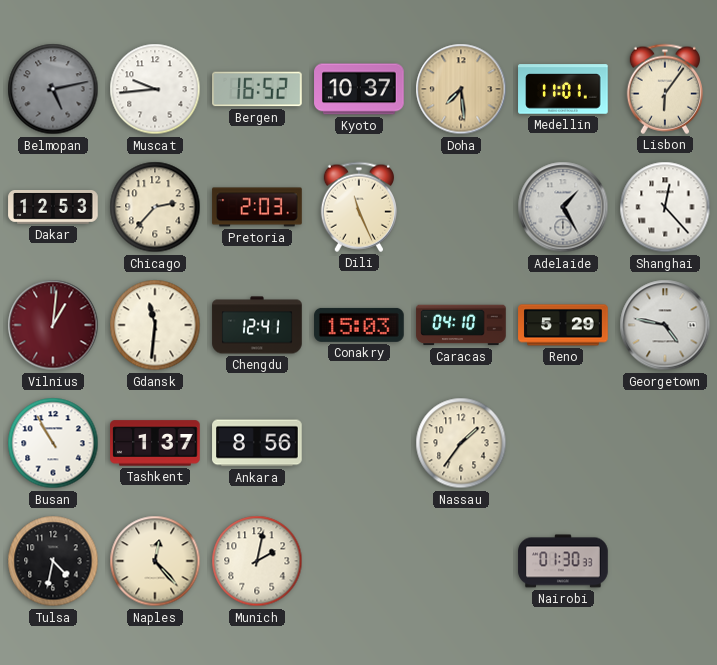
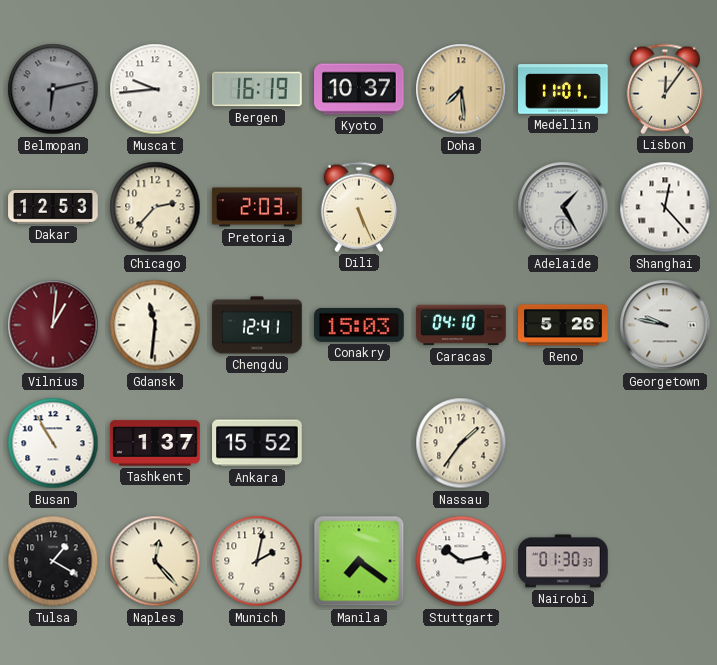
Belmopan: 5:13 -> 6:13 (53, 89)
Bergen: 16:52 -> 16:19 (257, 89)
Lisbon: 6:06 -> 12:06 (665, 89)
Dili: 11:26 -> 5:26 (359, 207)
Reno: 5:29 -> 5:26 (563, 325)
Georgetown: 4:47 -> 9:47 (665, 325)
Ankara: 8:56 -> 15:52 (257, 443)
Tulsa: 4:32 -> 1:20 (53, 561)
Manila: none -> 7:21 (359, 561)
Stuttgart: none -> 10:13 (461, 561)
